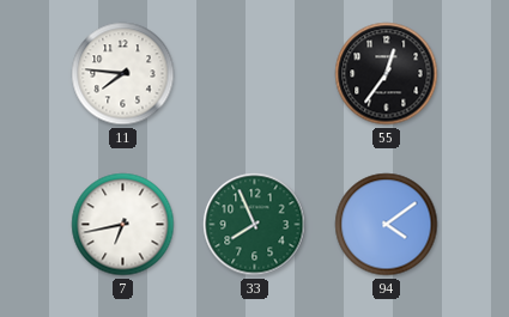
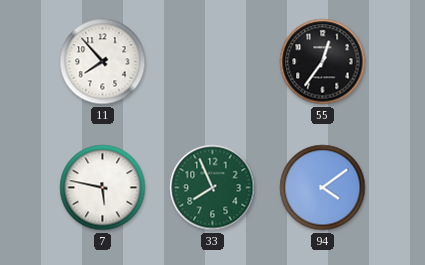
11: 7:46 -> 7:53 (103, 62)
7: 6:43 -> 5:47 (103, 188)
